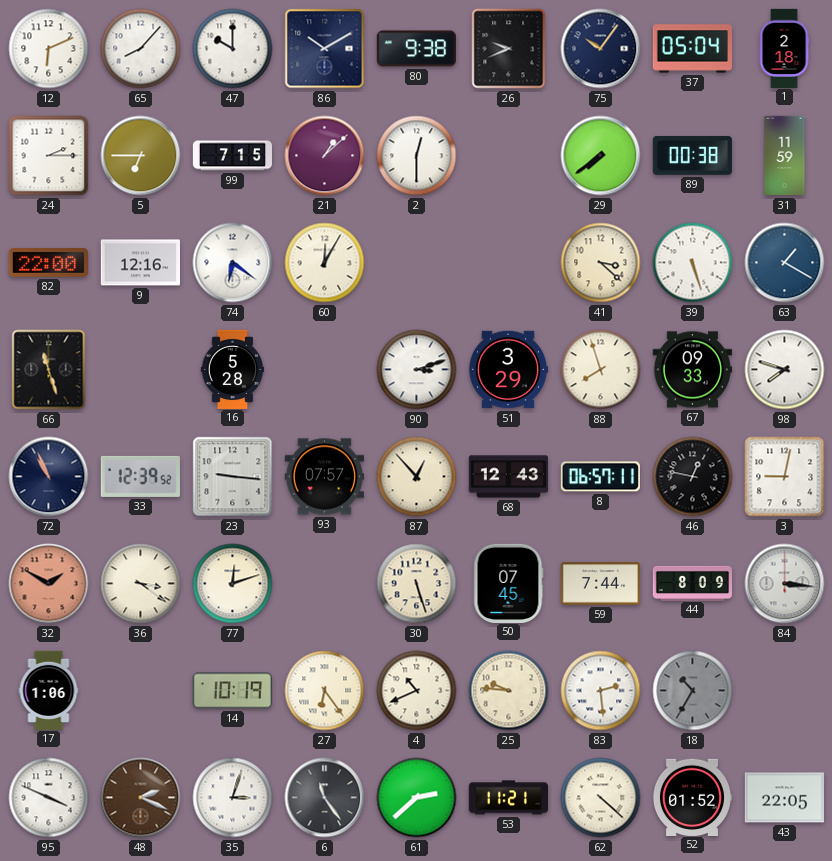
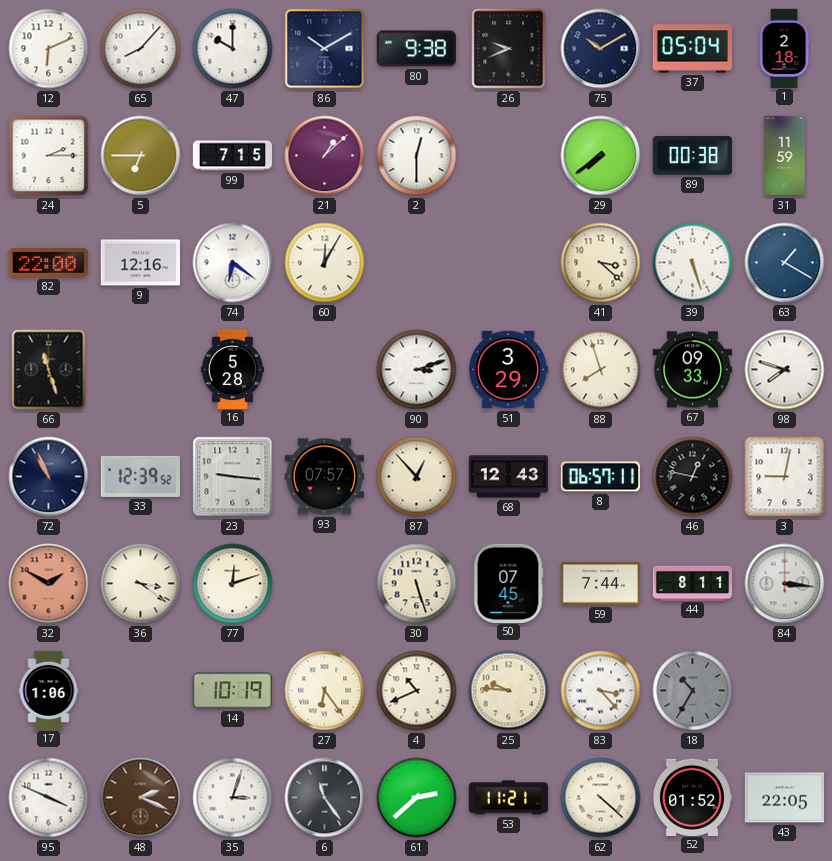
75: 10:06 -> 10:10 (601, 49)
44: 8:09 -> 8:11 (693, 583)
83: 2:29 -> 3:23 (601, 691)
